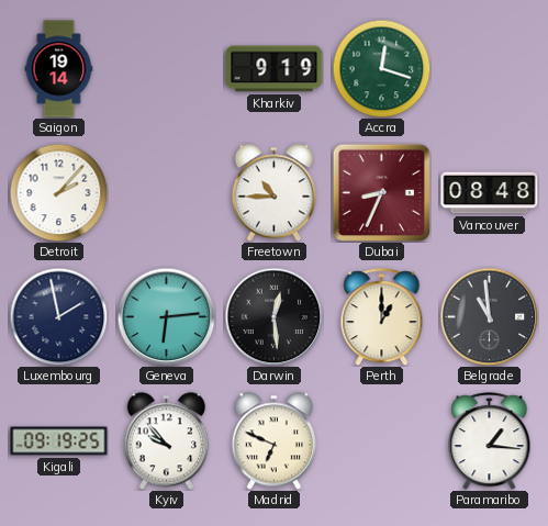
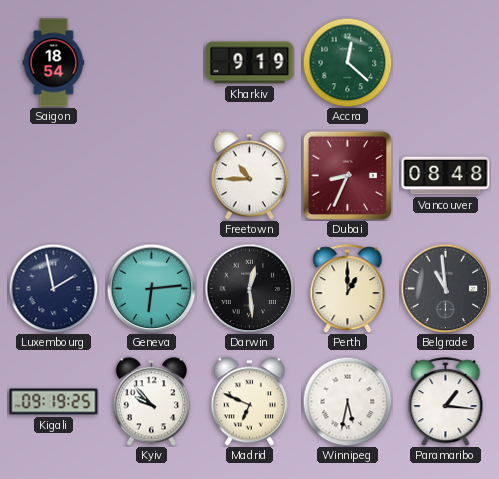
Saigon: 19:14 -> 18:54 (54, 63)
Accra: 12:18 -> 12:22 (347, 62)
Detroit: 2:07 -> none (58, 192)
Winnipeg: none -> 5:32 (347, 401)
